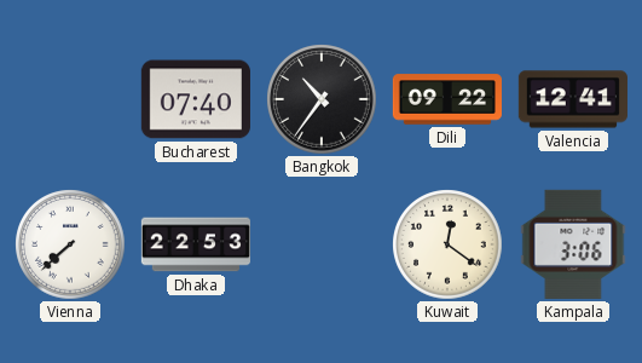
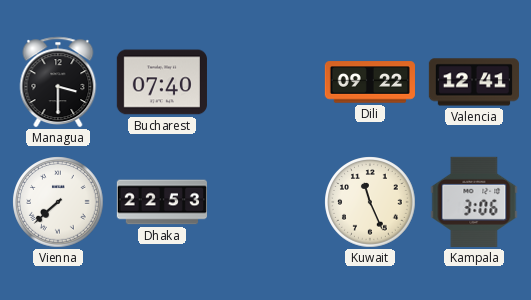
Managua: none -> 3:30 (58, 82)
Bangkok: 10:36 -> none (322, 99)
Kuwait: 12:21 -> 11:26 (370, 202)
